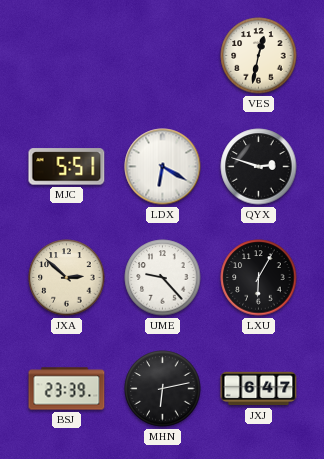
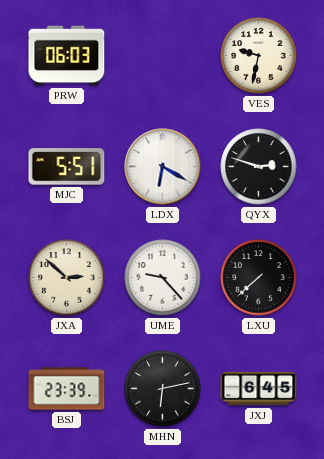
PRW: none -> 06:03 (67, 56)
VES: 12:32 -> 9:32 (259, 56)
LXU: 6:05 -> 7:38 (259, 278)
JXJ: 6:47 -> 6:45 (259, 389)
